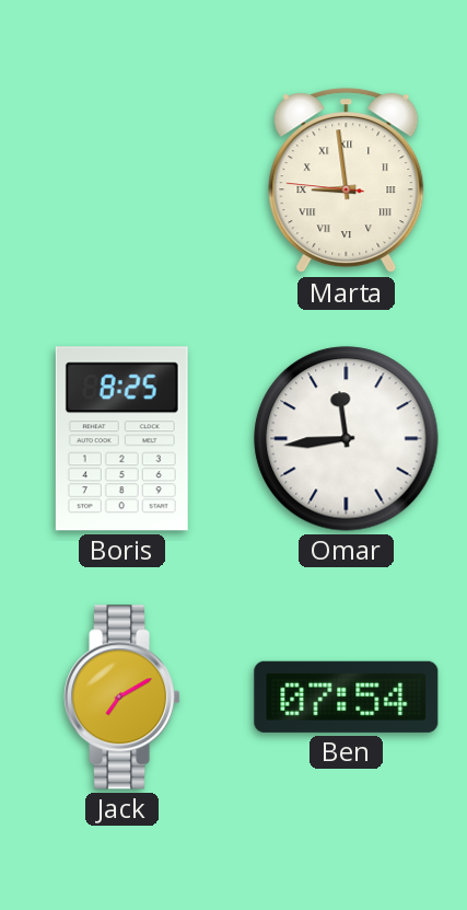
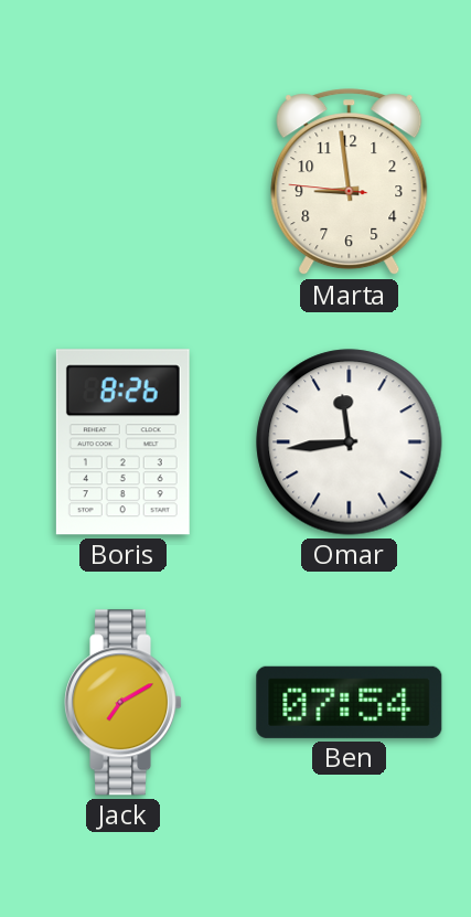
Marta numerals: Roman -> Arabic (350, 182)
Boris: 8:25 -> 8:26 (122, 442)
